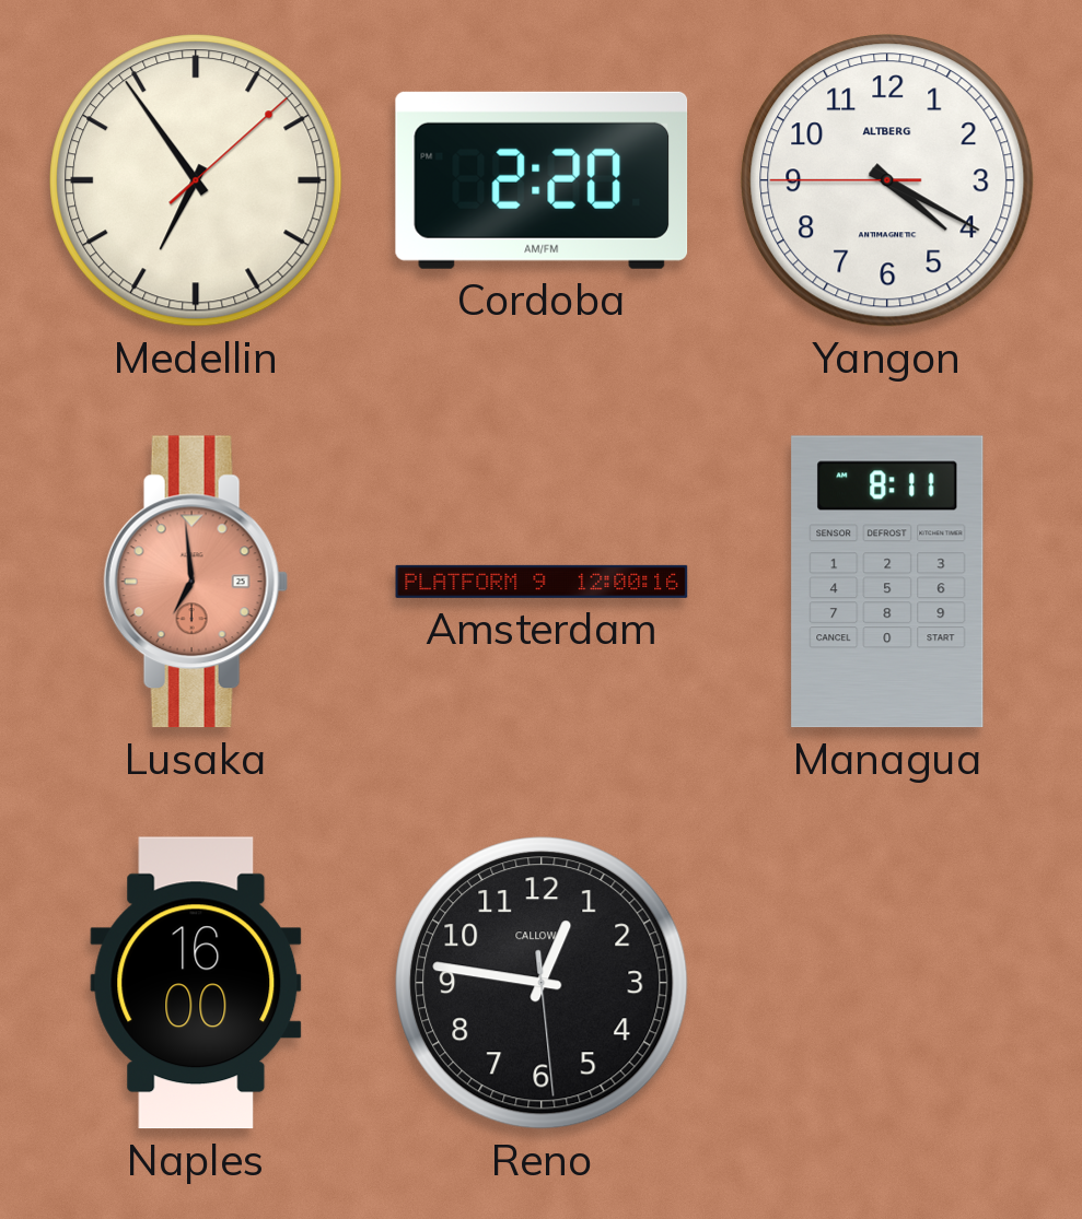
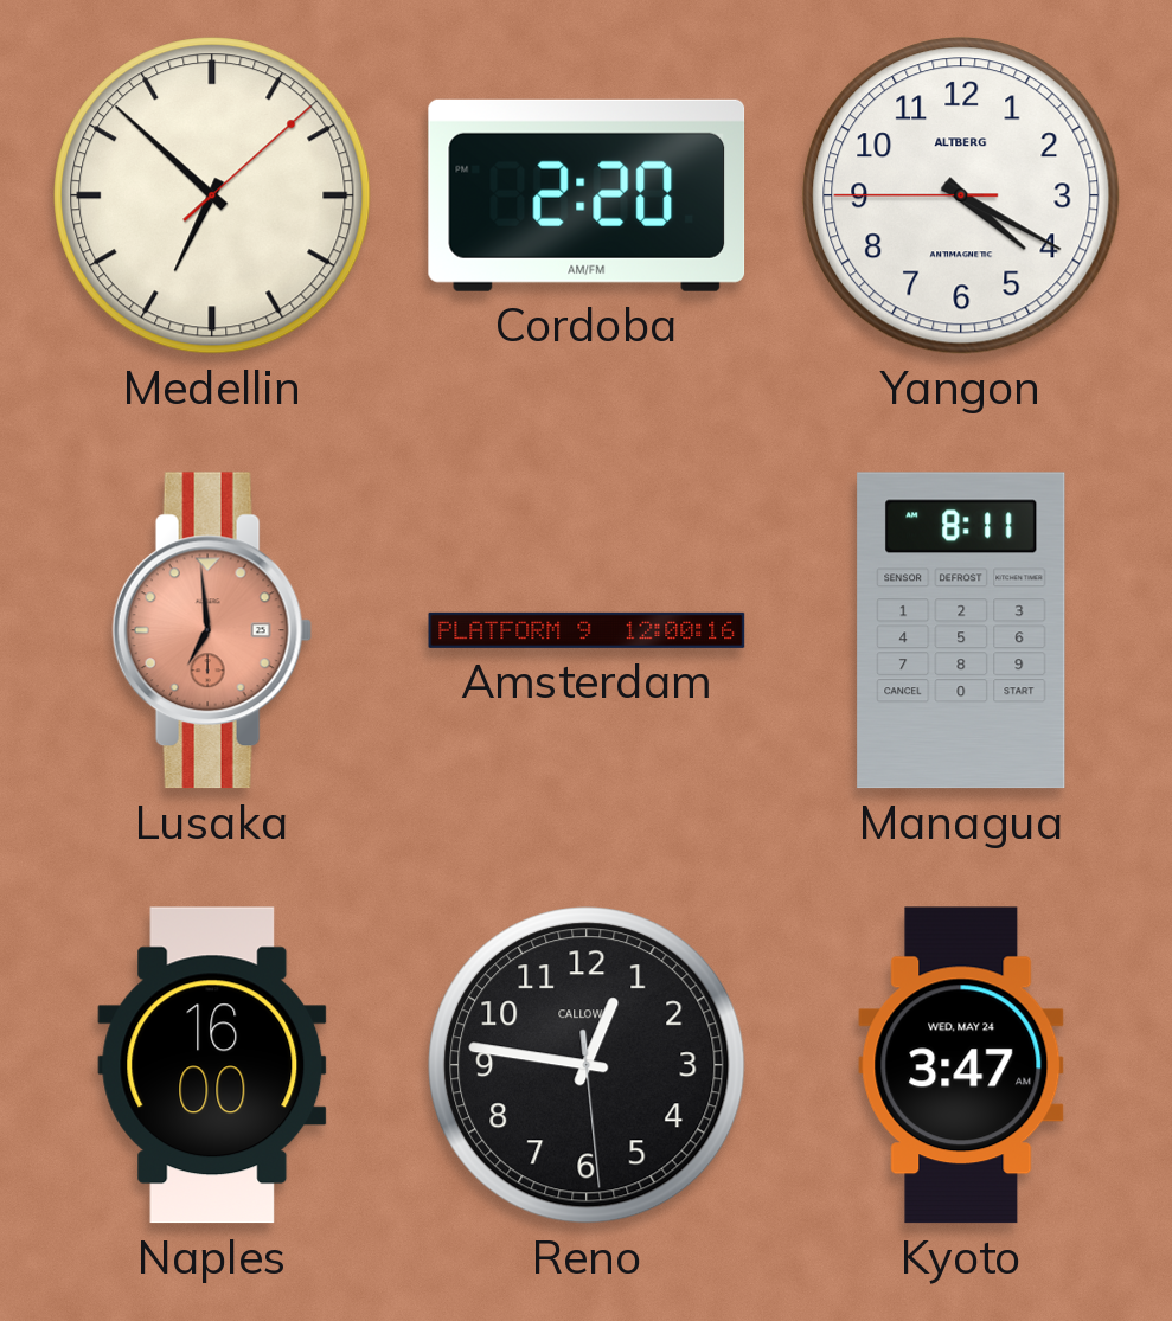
Medellin: 6:54 -> 6:52 (212, 195)
Kyoto: none -> 3:47 (961, 1065)
